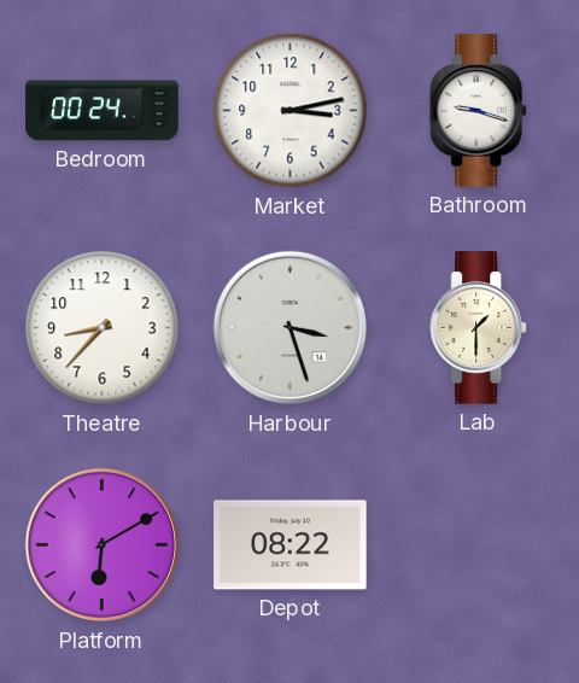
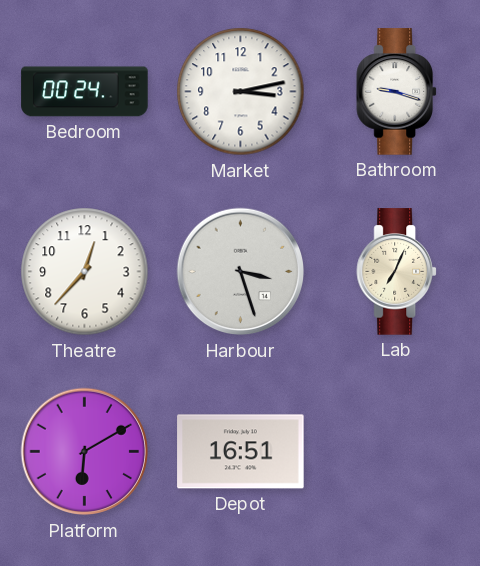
Theatre: 8:37 -> 12:37 (85, 272)
Lab: 1:30 -> 7:04 (396, 272)
Depot: 08:22 -> 16:51 (241, 452)
